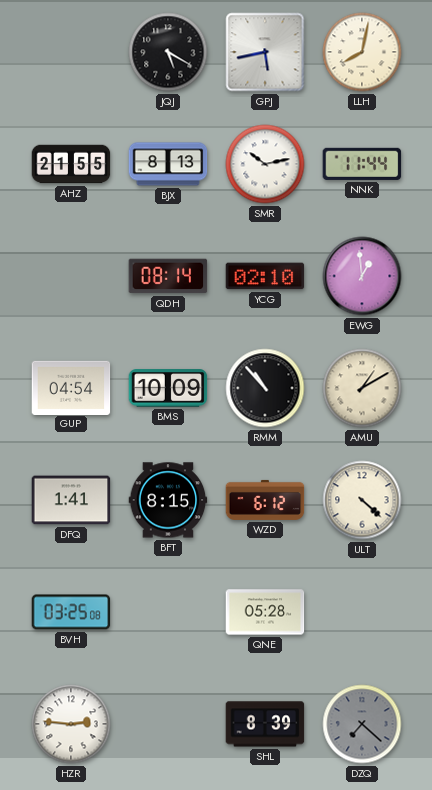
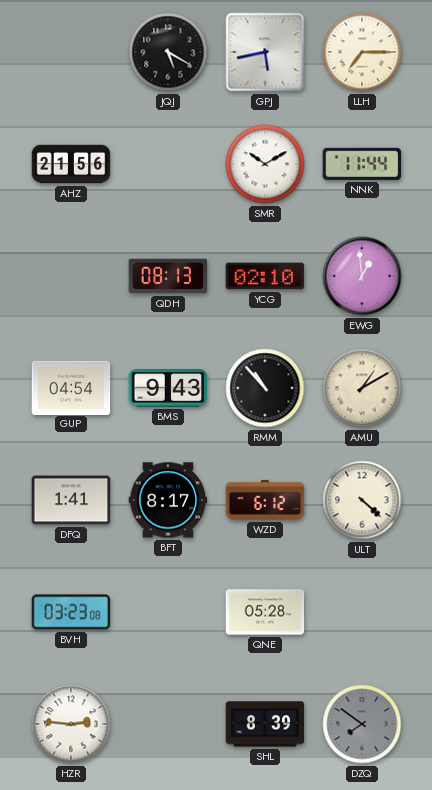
LLH: 8:02 -> 7:15 (362, 52)
AHZ: 21:55 -> 21:56 (71, 164)
BJX: 8:13 -> none (168, 164)
SMR: 10:13 -> 10:10 (265, 164)
QDH: 08:14 -> 08:13 (168, 276)
BMS: 10:09 -> 9:43 (168, 388)
BFT: 8:15 -> 8:17 (168, 500)
BVH: 03:25 -> 03:23 (71, 612)
DZQ: 7:22 -> 7:51 (362, 724)
